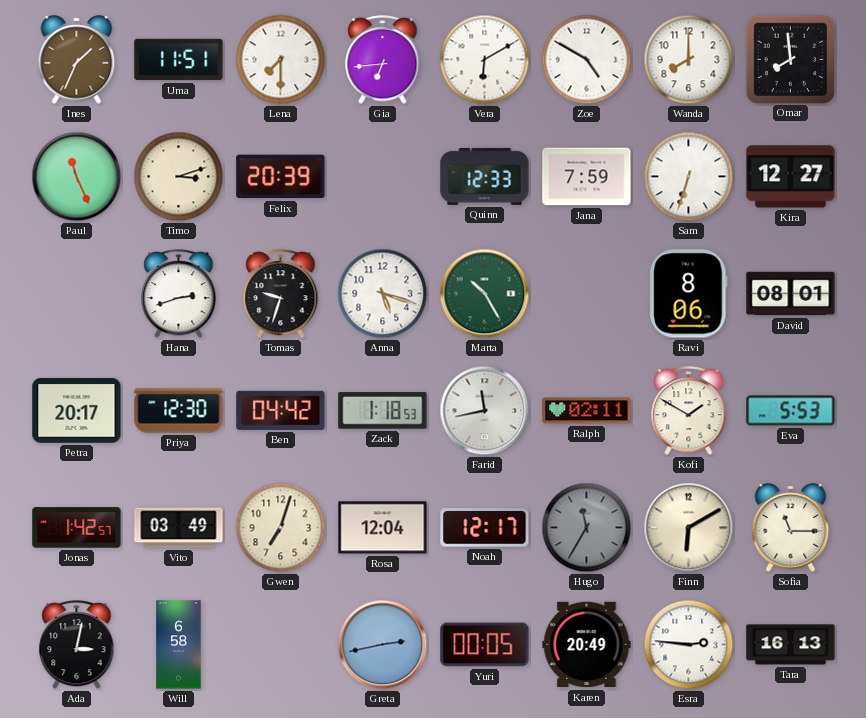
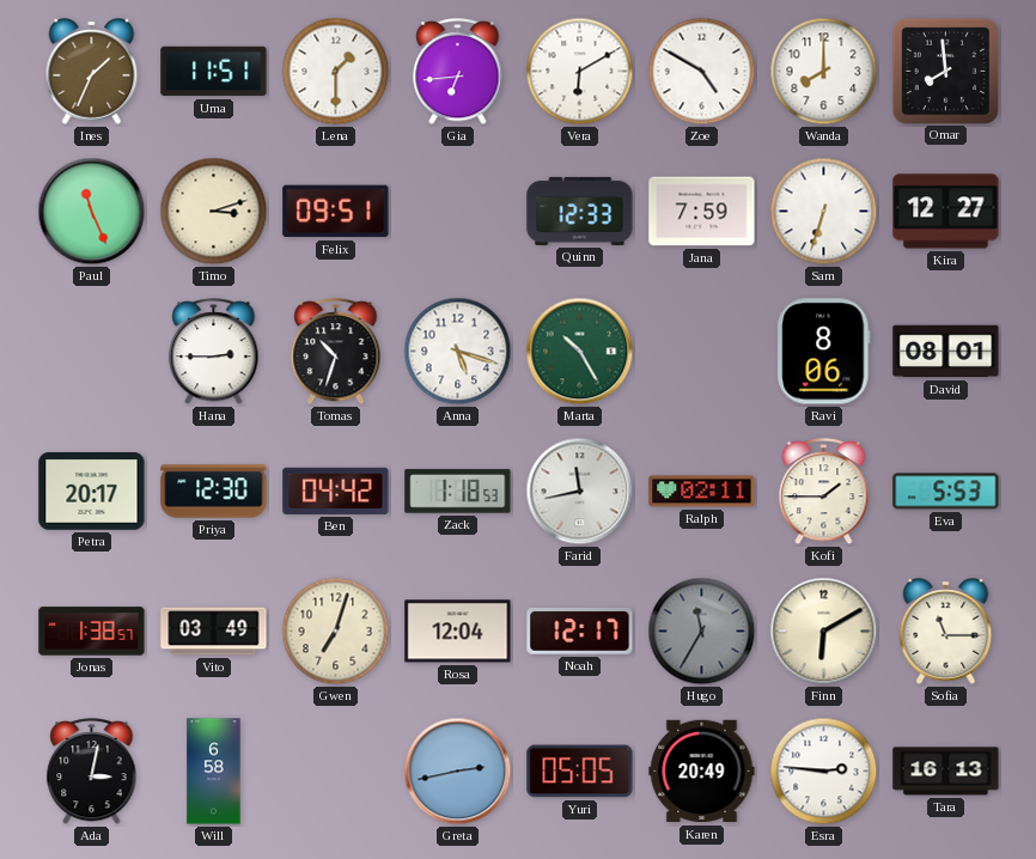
Lena: 7:30 -> 1:30 (336, 72)
Felix: 20:39 -> 09:51 (336, 212)
Hana: 2:42 -> 2:45 (214, 352)
Tomas: 9:33 -> 10:33 (336, 352)
Kofi: 1:50 -> 1:45 (824, 492)
Jonas: 1:42 -> 1:38 (92, 632)
Yuri: 00:05 -> 05:05 (580, 772)
